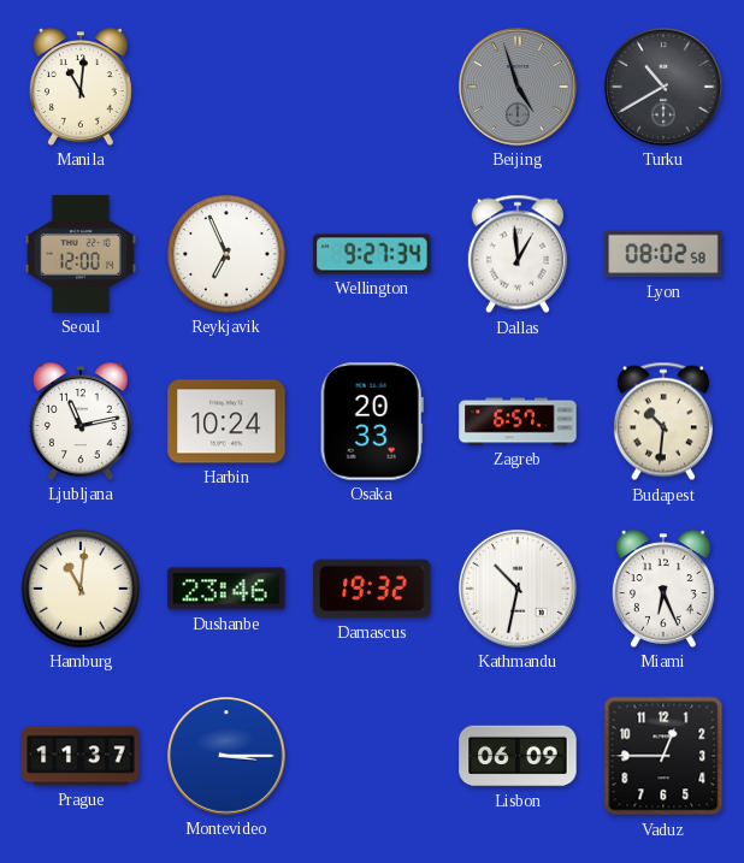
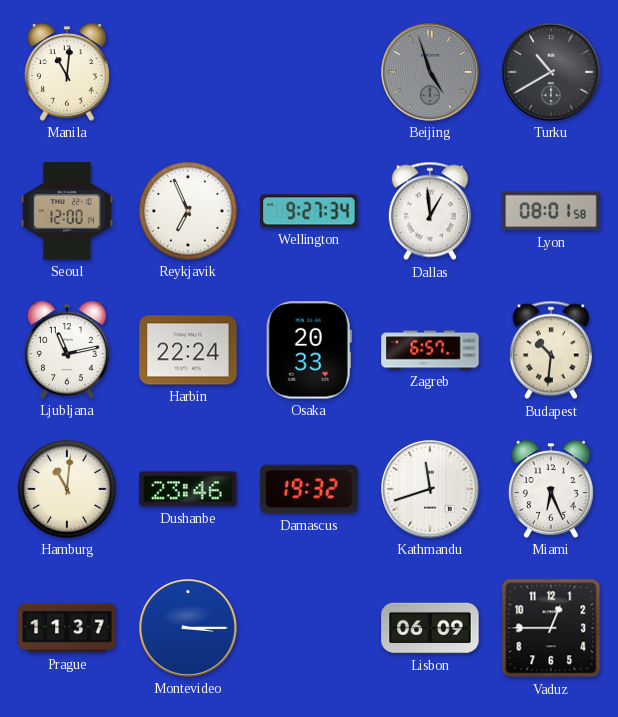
Lyon: 08:02 -> 08:01 (551, 211)
Harbin: 10:24 -> 22:24 (188, 350)
Kathmandu: 10:32 -> 11:42 (431, 490)
